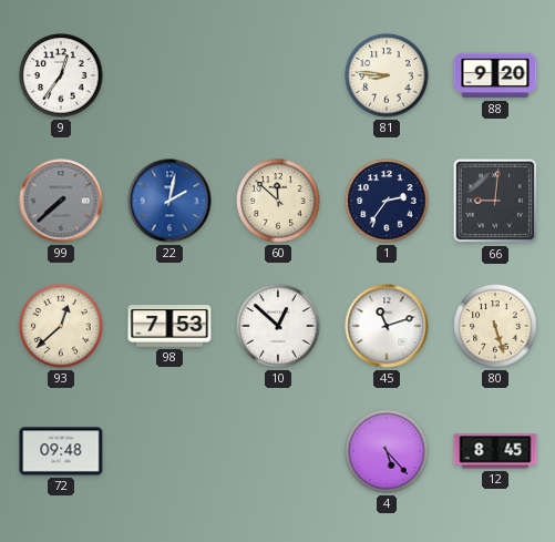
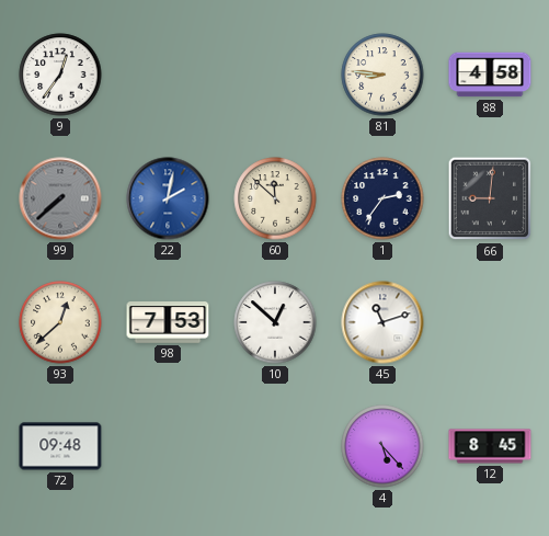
88: 9:20 -> 4:58 (490, 75)
80: 5:27 -> none (495, 326)
